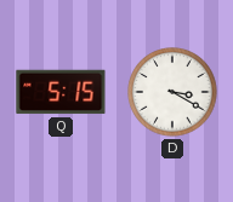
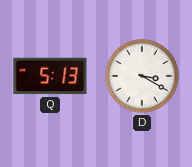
Q: 5:15 -> 5:13 (50, 76)
